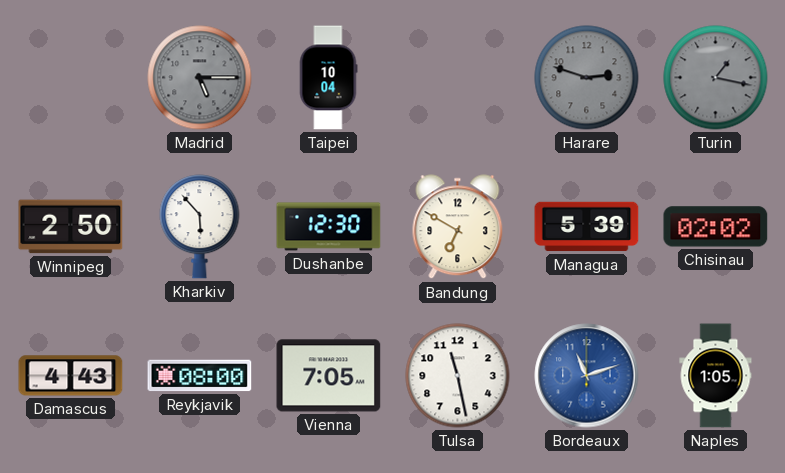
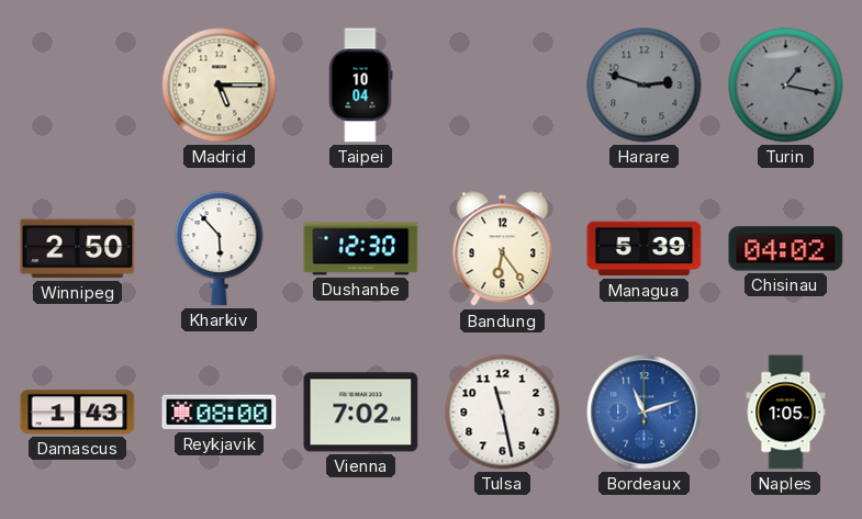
Madrid dial: grey -> cream (220, 86)
Bandung: 6:50 -> 6:24 (503, 249)
Chisinau: 02:02 -> 04:02 (786, 249)
Damascus: 4:43 -> 1:43 (78, 413)
Vienna: 7:05 -> 7:02 (361, 413)
